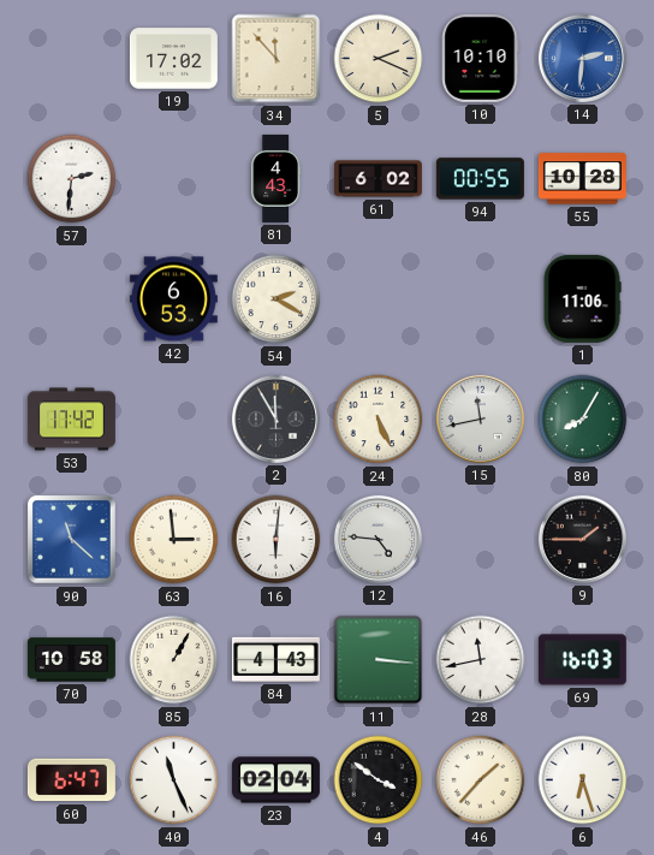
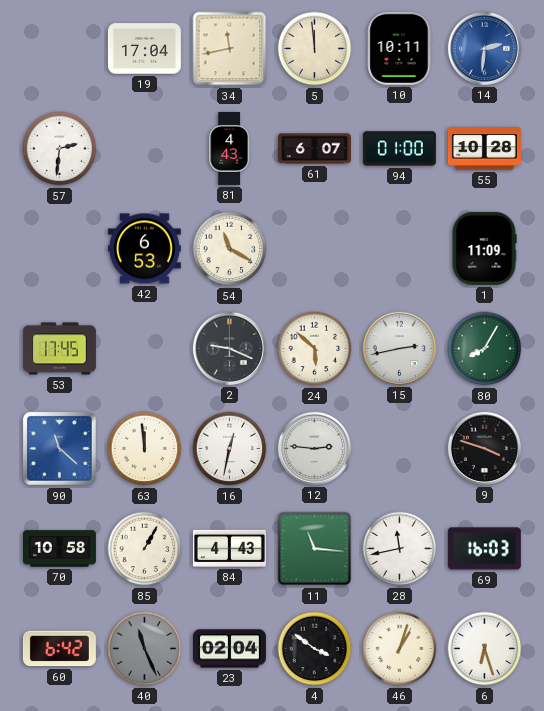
19: 17:02 -> 17:04 (144, 49)
34: 11:53 -> 11:43 (230, 49)
5: 2:19 -> 11:59 (315, 49)
10: 10:10 -> 10:11 (400, 48)
61: 6:02 -> 6:07 (314, 149)
94: 00:55 -> 01:00 (399, 149)
54: 2:20 -> 11:20 (230, 249)
1: 11:06 -> 11:09 (484, 248)
53: 17:42 -> 17:45 (59, 349)
2: 11:55 -> 9:19 (229, 348)
24: 5:26 -> 5:52 (315, 349)
15: 11:43 -> 2:43 (399, 348)
63: 2:59 -> 11:59 (145, 449)
16: 6:01 -> 12:32 (230, 449)
12: 4:46 -> 2:46 (314, 448)
9: 1:45 -> 3:48 (484, 448)
11: 3:16 -> 11:16 (315, 549)
60: 6:47 -> 6:42 (59, 649)
40 dial: white -> grey (145, 649)
46: 1:37 -> 1:03 (400, 649)
